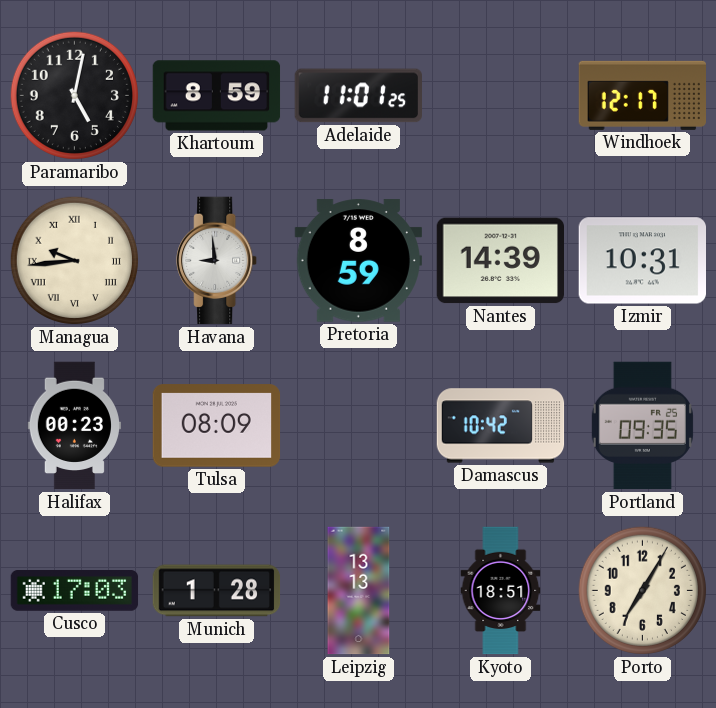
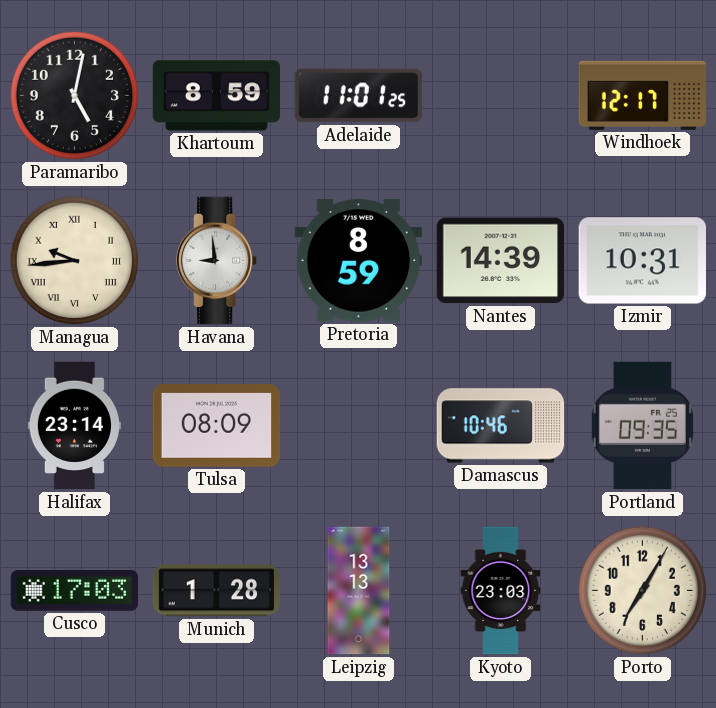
Halifax: 00:23 -> 23:14 (74, 426)
Damascus: 10:42 -> 10:46 (501, 426)
Kyoto: 18:51 -> 23:03 (501, 591)
